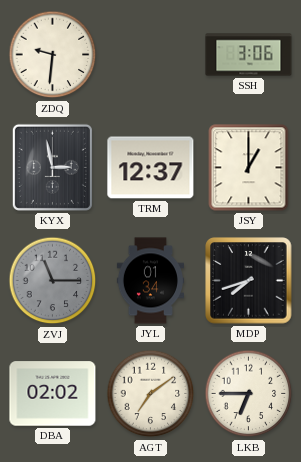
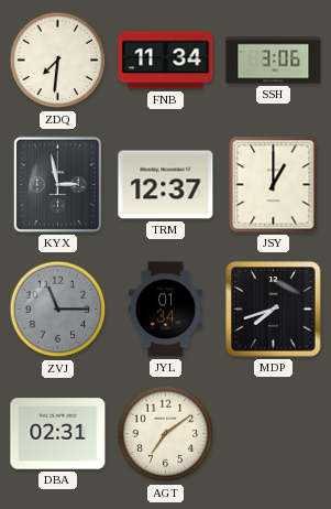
ZDQ: 9:31 -> 7:31 (58, 61)
FNB: none -> 11:34 (166, 61)
DBA: 02:02 -> 02:31 (58, 434)
LKB: 6:45 -> none (249, 394)
